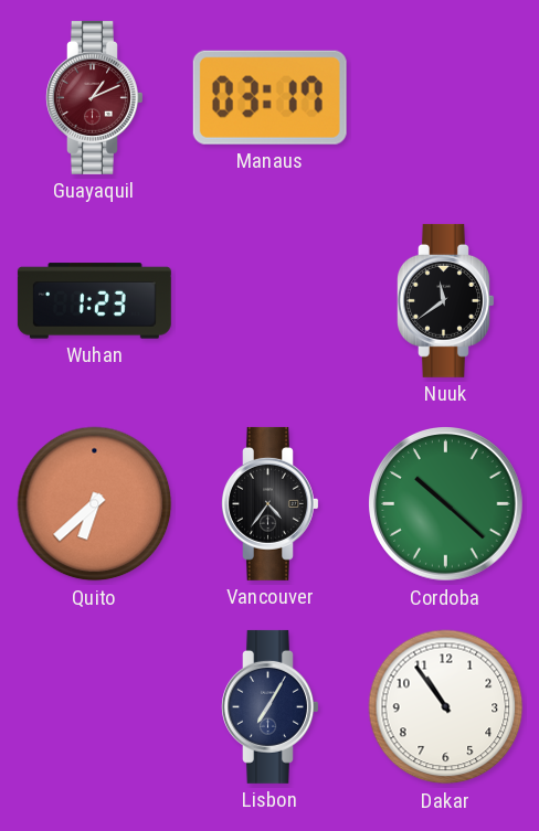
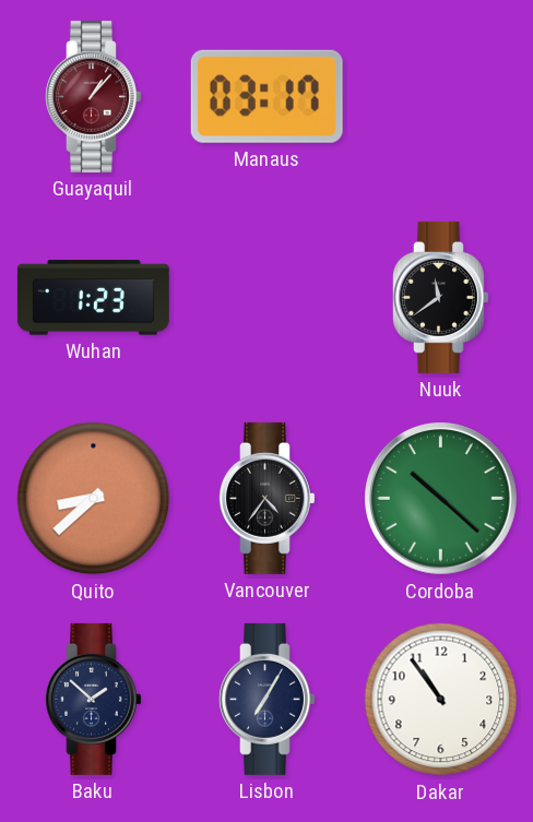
Guayaquil: 1:11 -> 1:07 (94, 96)
Quito: 6:38 -> 8:38 (94, 499)
Baku: none -> 1:52 (94, 699)
